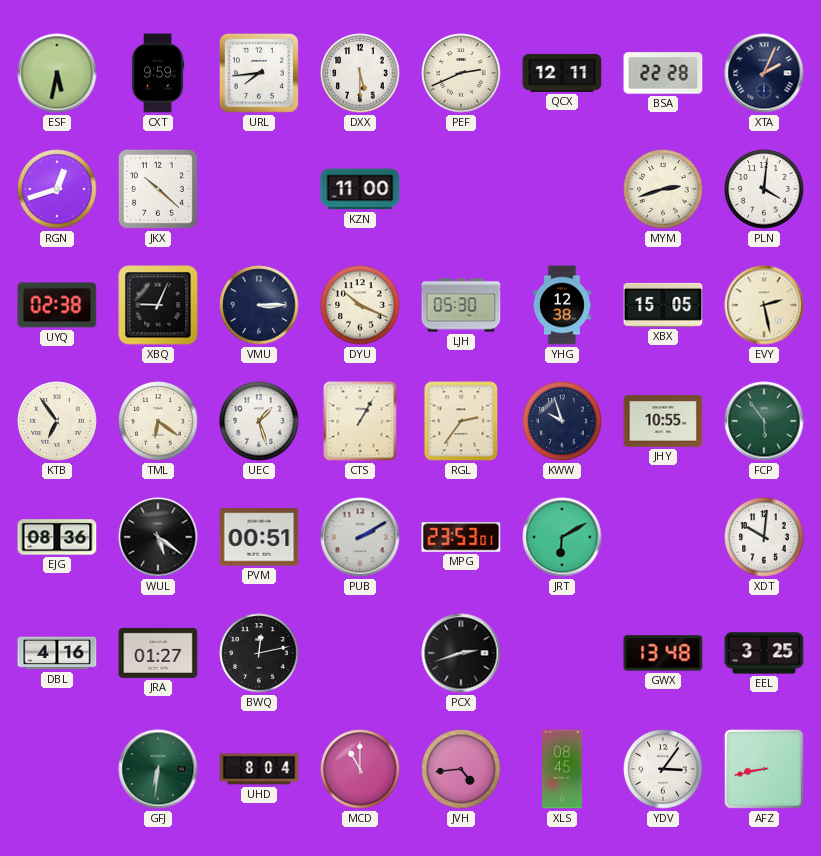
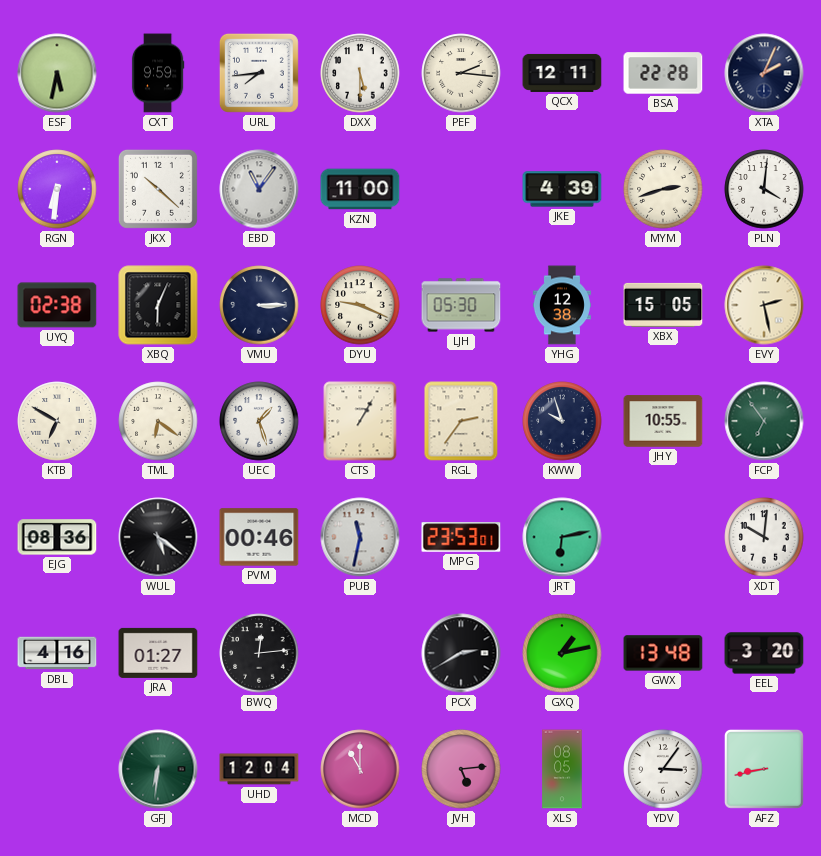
PEF: 2:41 -> 2:16 (461, 73)
RGN: 12:42 -> 6:31 (57, 189)
EBD: none -> 11:06 (259, 189)
JKE: none -> 4:39 (562, 189)
XBQ: 9:04 -> 6:04 (158, 305)
DYU: 10:19 -> 9:19 (360, 305)
KTB: 6:54 -> 6:50 (57, 421)
FCP: 5:54 -> 6:54 (764, 421)
PVM: 00:51 -> 00:46 (259, 537)
PUB: 2:10 -> 11:32 (360, 537)
JRT: 6:10 -> 6:13 (562, 537)
BWQ: 12:13 -> 12:14 (259, 653)
PCX: 2:42 -> 2:40 (461, 653)
GXQ: none -> 1:13 (562, 653)
EEL: 3:25 -> 3:20 (764, 653)
UHD: 8:04 -> 12:04 (259, 769)
JVH: 4:44 -> 5:14 (461, 769)
XLS: 08:45 -> 08:05 (562, 769)
